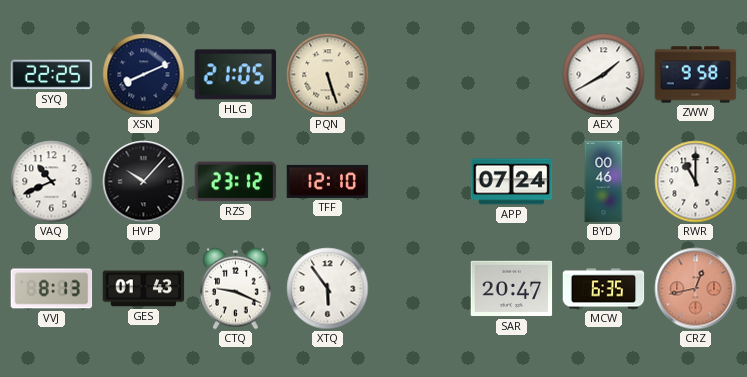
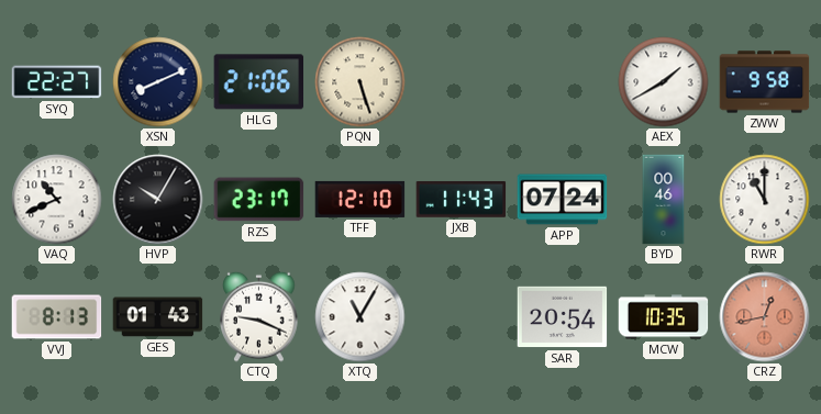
SYQ: 22:25 -> 22:27 (57, 82)
HLG: 21:05 -> 21:06 (259, 82)
HVP: 10:07 -> 10:05 (158, 200)
RZS: 23:12 -> 23:17 (259, 200)
JXB: none -> 11:43 (462, 199)
XTQ: 5:54 -> 11:05 (360, 317)
SAR: 20:47 -> 20:54 (563, 317)
MCW: 6:35 -> 10:35 (664, 317)
